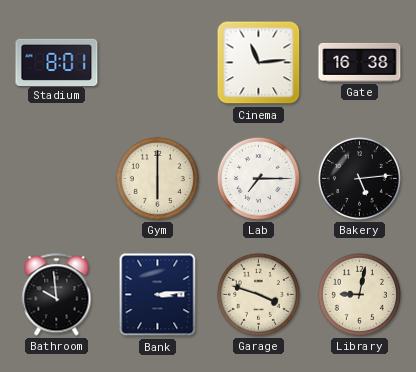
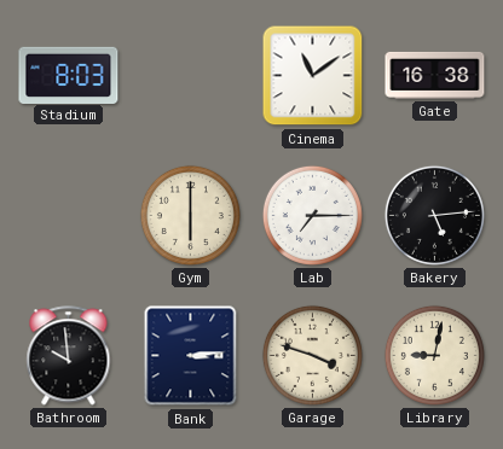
Stadium: 8:01 -> 8:03 (69, 75)
Cinema: 11:14 -> 11:09 (313, 76)
